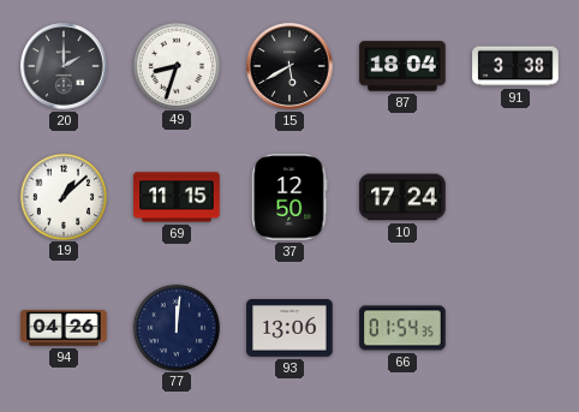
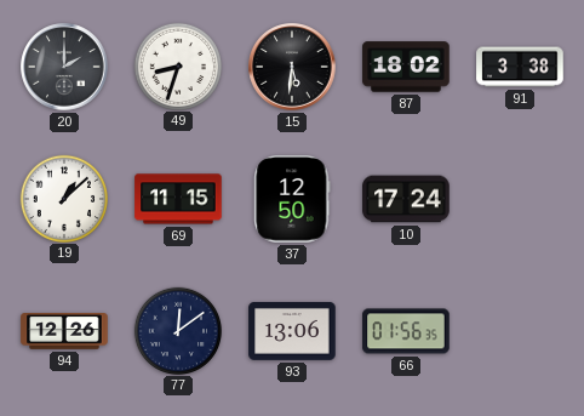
15: 5:40 -> 5:31 (292, 67)
87: 18:04 -> 18:02 (406, 67)
94: 04:26 -> 12:26 (64, 332)
77: 12:01 -> 12:09 (177, 330)
66: 01:54 -> 01:56 (406, 331)
